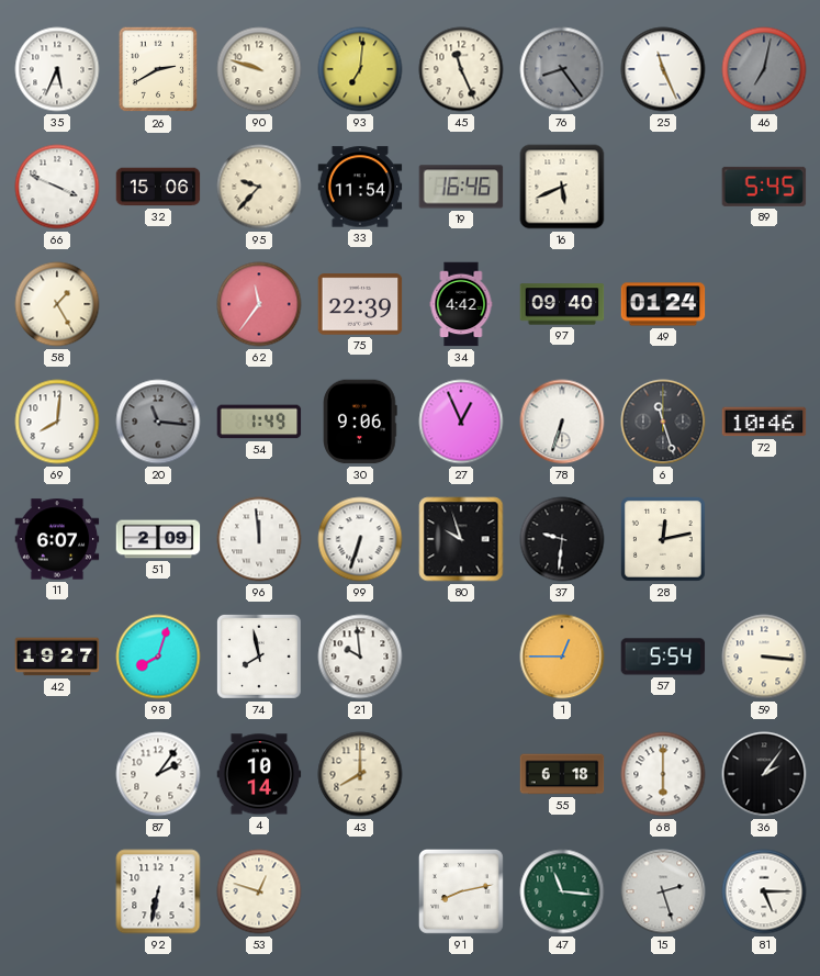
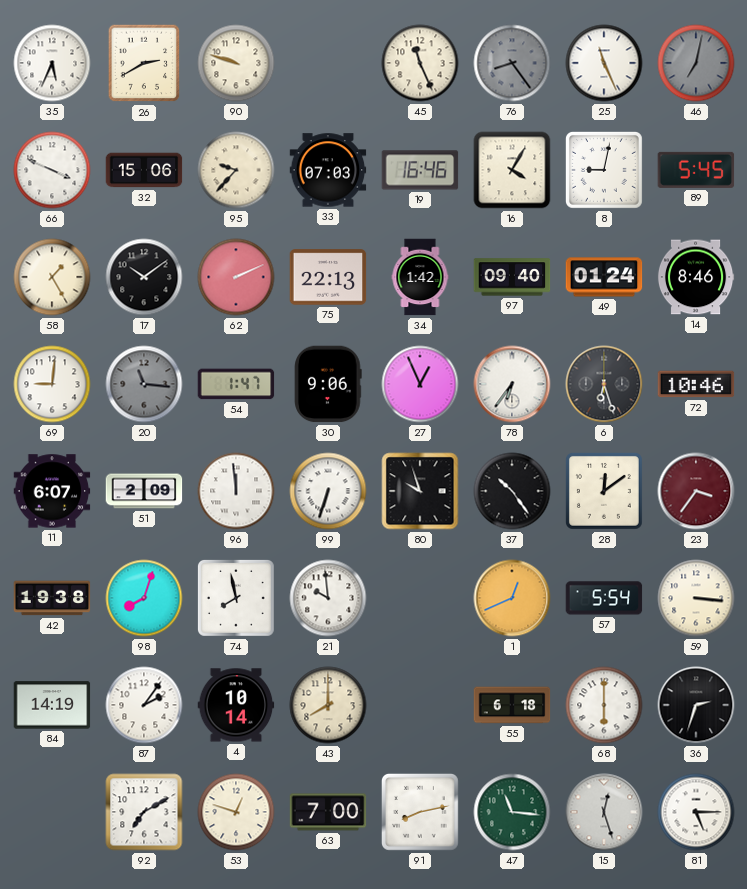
93: 7:01 -> none (360, 69)
33: 11:54 -> 07:03 (328, 170)
16: 5:41 -> 4:05 (512, 170)
8: none -> 9:02 (604, 170)
17: none -> 10:09 (144, 277)
62: 11:36 -> 2:11 (236, 277)
75: 22:39 -> 22:13 (328, 277)
34: 4:42 -> 1:42 (420, 277)
14: none -> 8:46 (696, 277)
69: 8:01 -> 9:01 (52, 384)
54: 1:49 -> 1:47 (236, 384)
78: 6:33 -> 6:36 (512, 384)
6: 11:27 -> 6:27 (604, 384)
37: 9:31 -> 10:24 (512, 491)
28: 12:13 -> 12:09 (604, 491)
23: none -> 3:36 (696, 491)
42: 19:27 -> 19:38 (52, 598)
1: 12:45 -> 12:41 (512, 598)
84: none -> 14:19 (52, 705)
36: 2:06 -> 2:33 (696, 705)
92: 6:32 -> 7:10 (144, 812)
63: none -> 7:00 (328, 812)
15: 2:27 -> 12:27 (604, 812)
